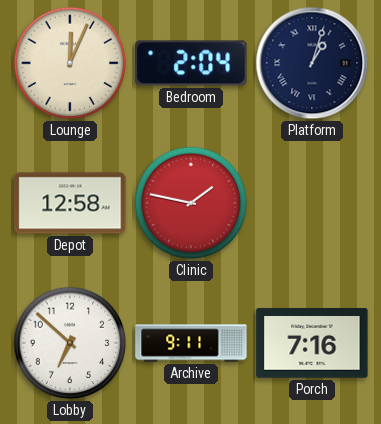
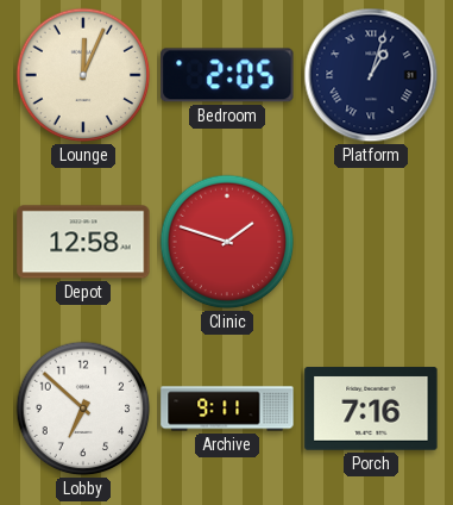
Bedroom: 2:04 -> 2:05 (227, 75)
Clinic: 1:47 -> 1:48 (227, 242)
